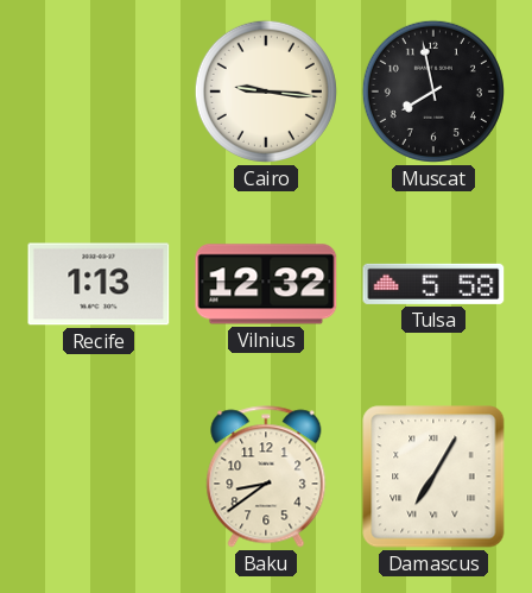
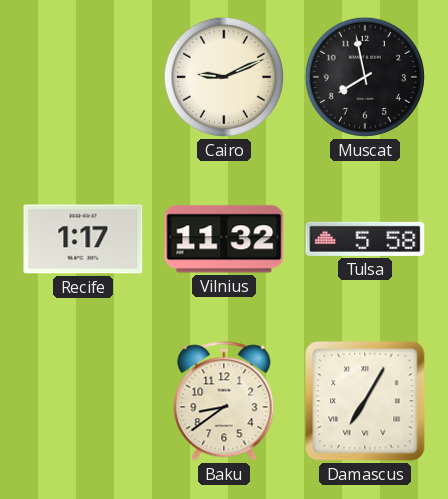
Cairo: 9:16 -> 9:11 (224, 77)
Recife: 1:13 -> 1:17 (83, 239)
Vilnius: 12:32 -> 11:32 (224, 239)
